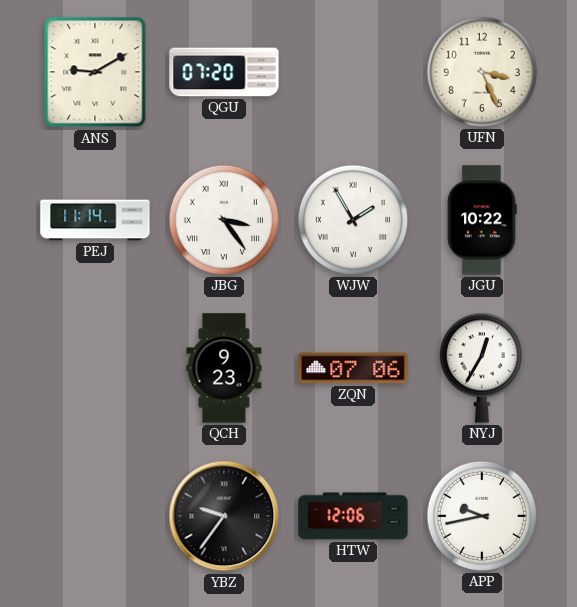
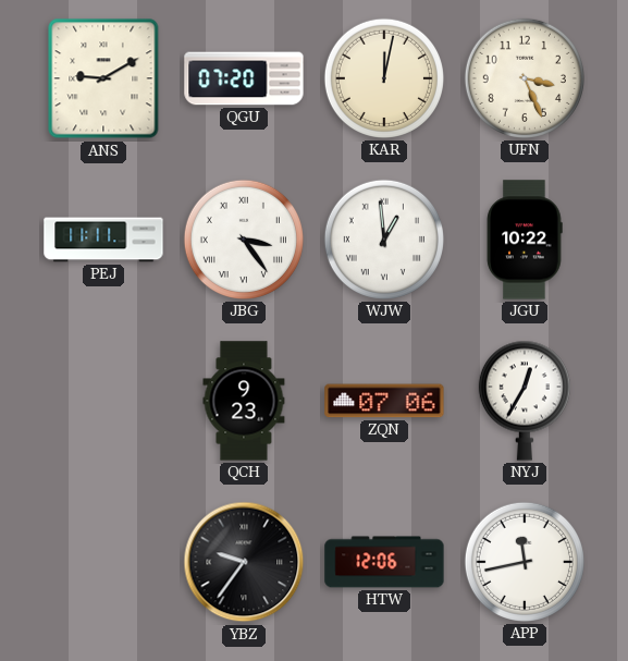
KAR: none -> 12:02 (384, 78)
PEJ: 11:14 -> 11:11 (103, 240)
WJW: 1:55 -> 12:59 (384, 240)
APP: 9:43 -> 11:43 (525, 562)
